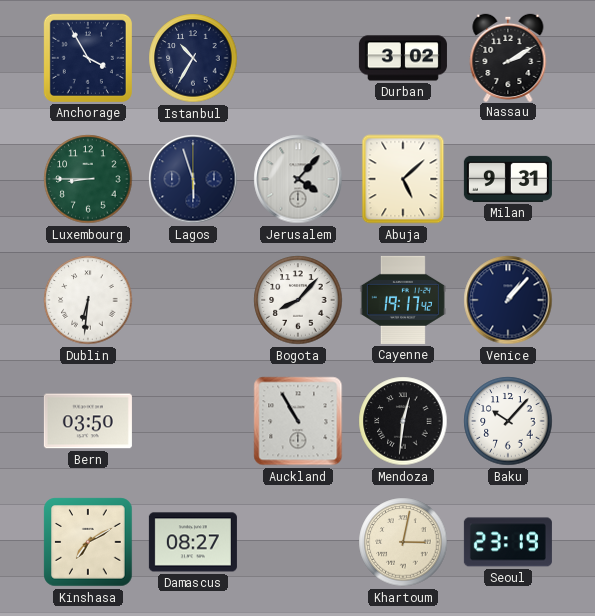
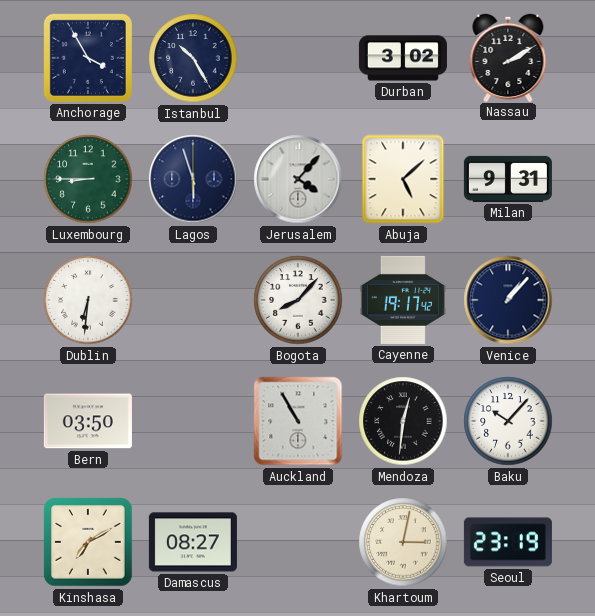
Istanbul: 10:35 -> 10:25 (193, 58)
